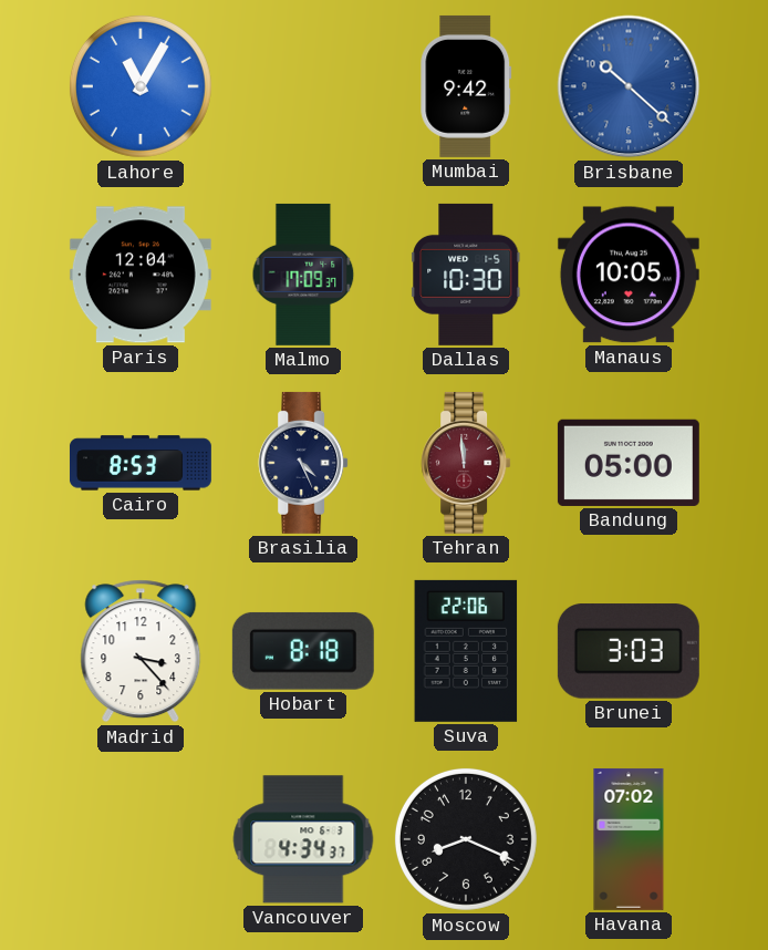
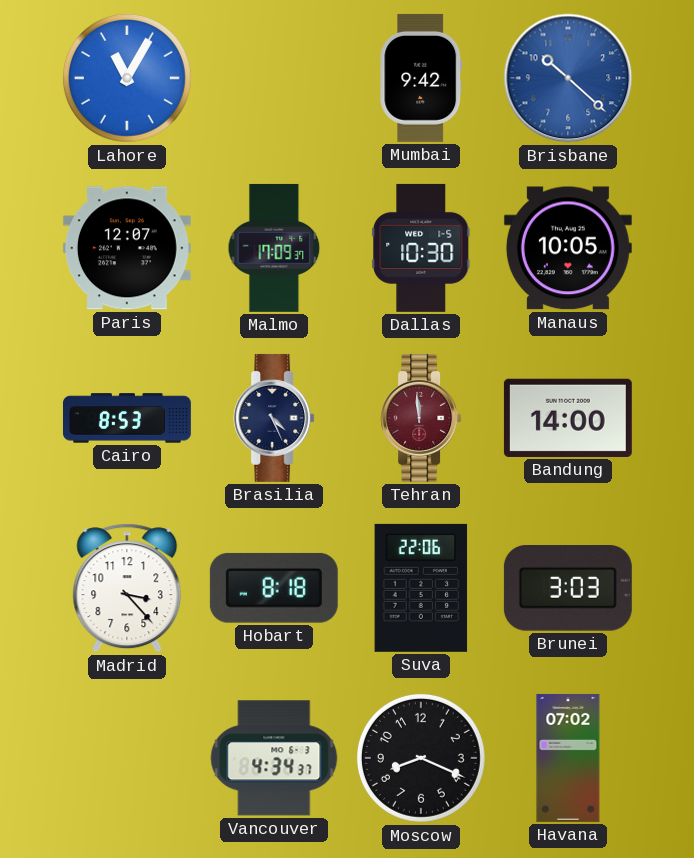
Paris: 12:04 -> 12:07 (127, 248)
Bandung: 05:00 -> 14:00 (568, 418)
